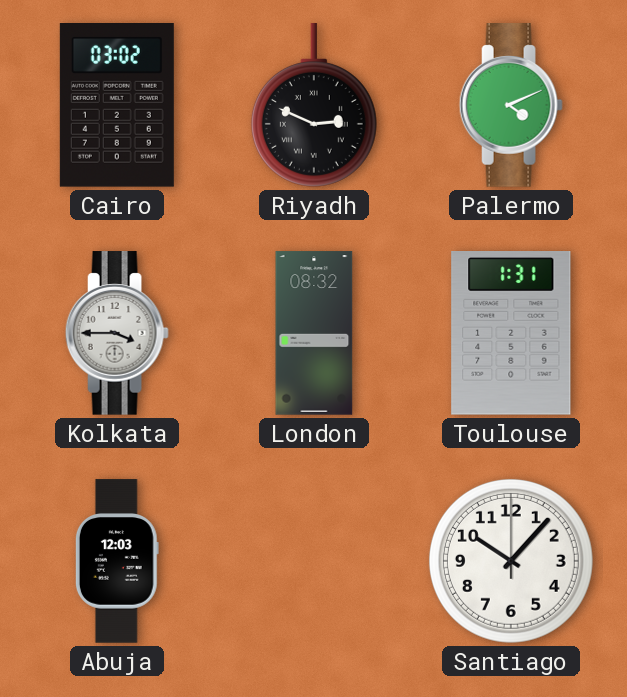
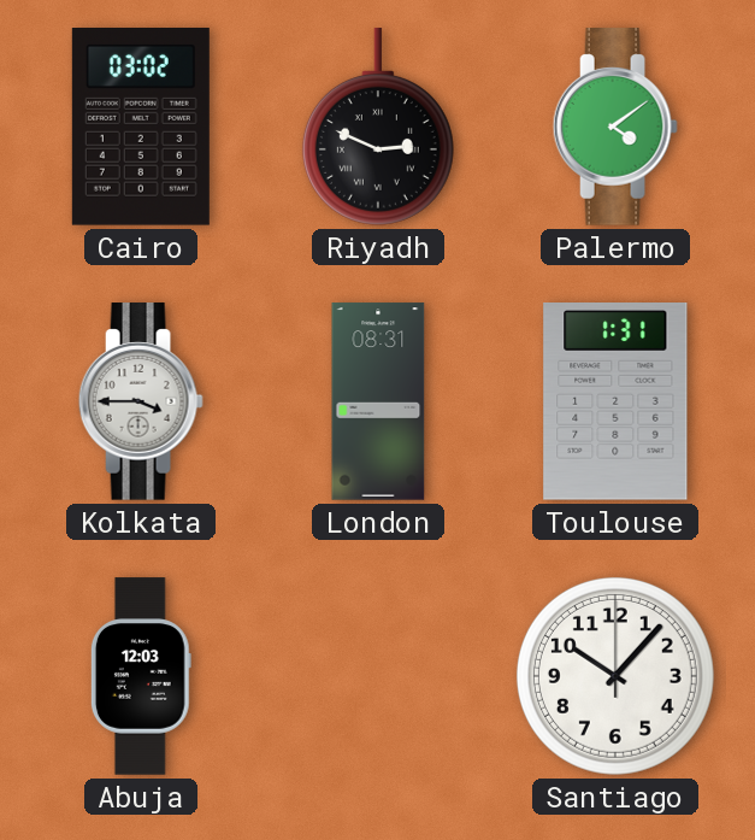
Palermo: 4:11 -> 4:09 (615, 127)
London: 08:32 -> 08:31 (378, 401)
